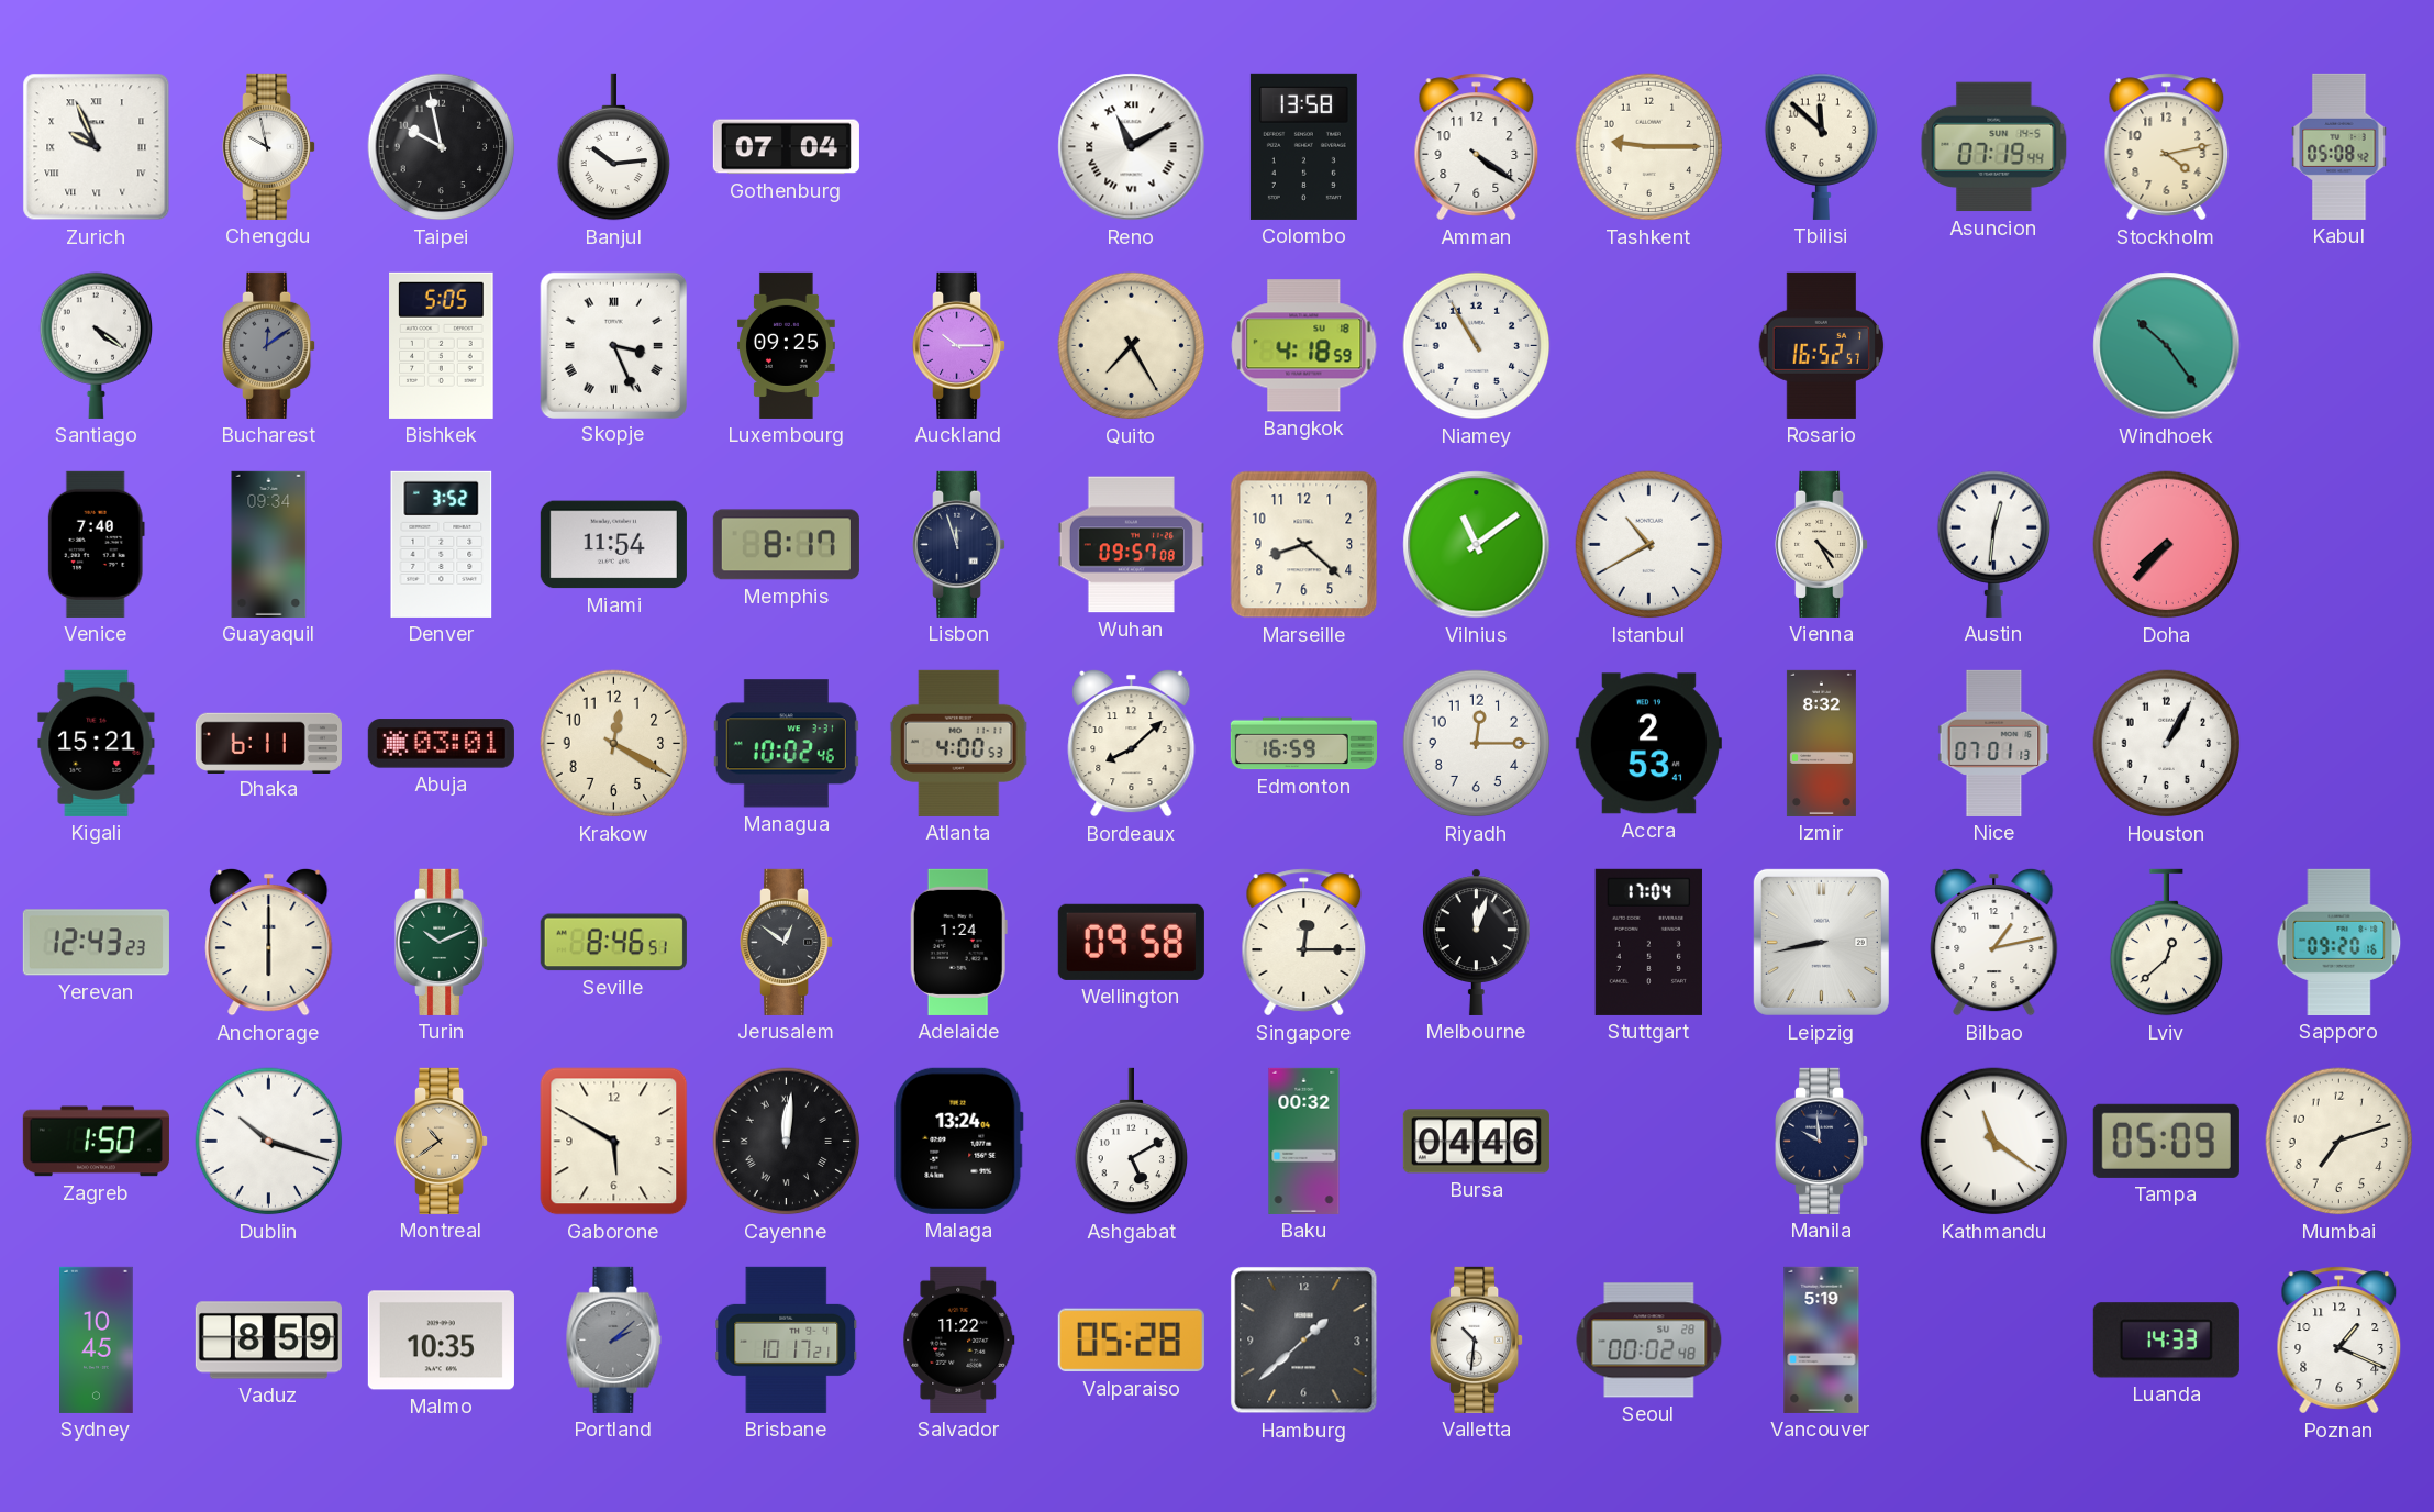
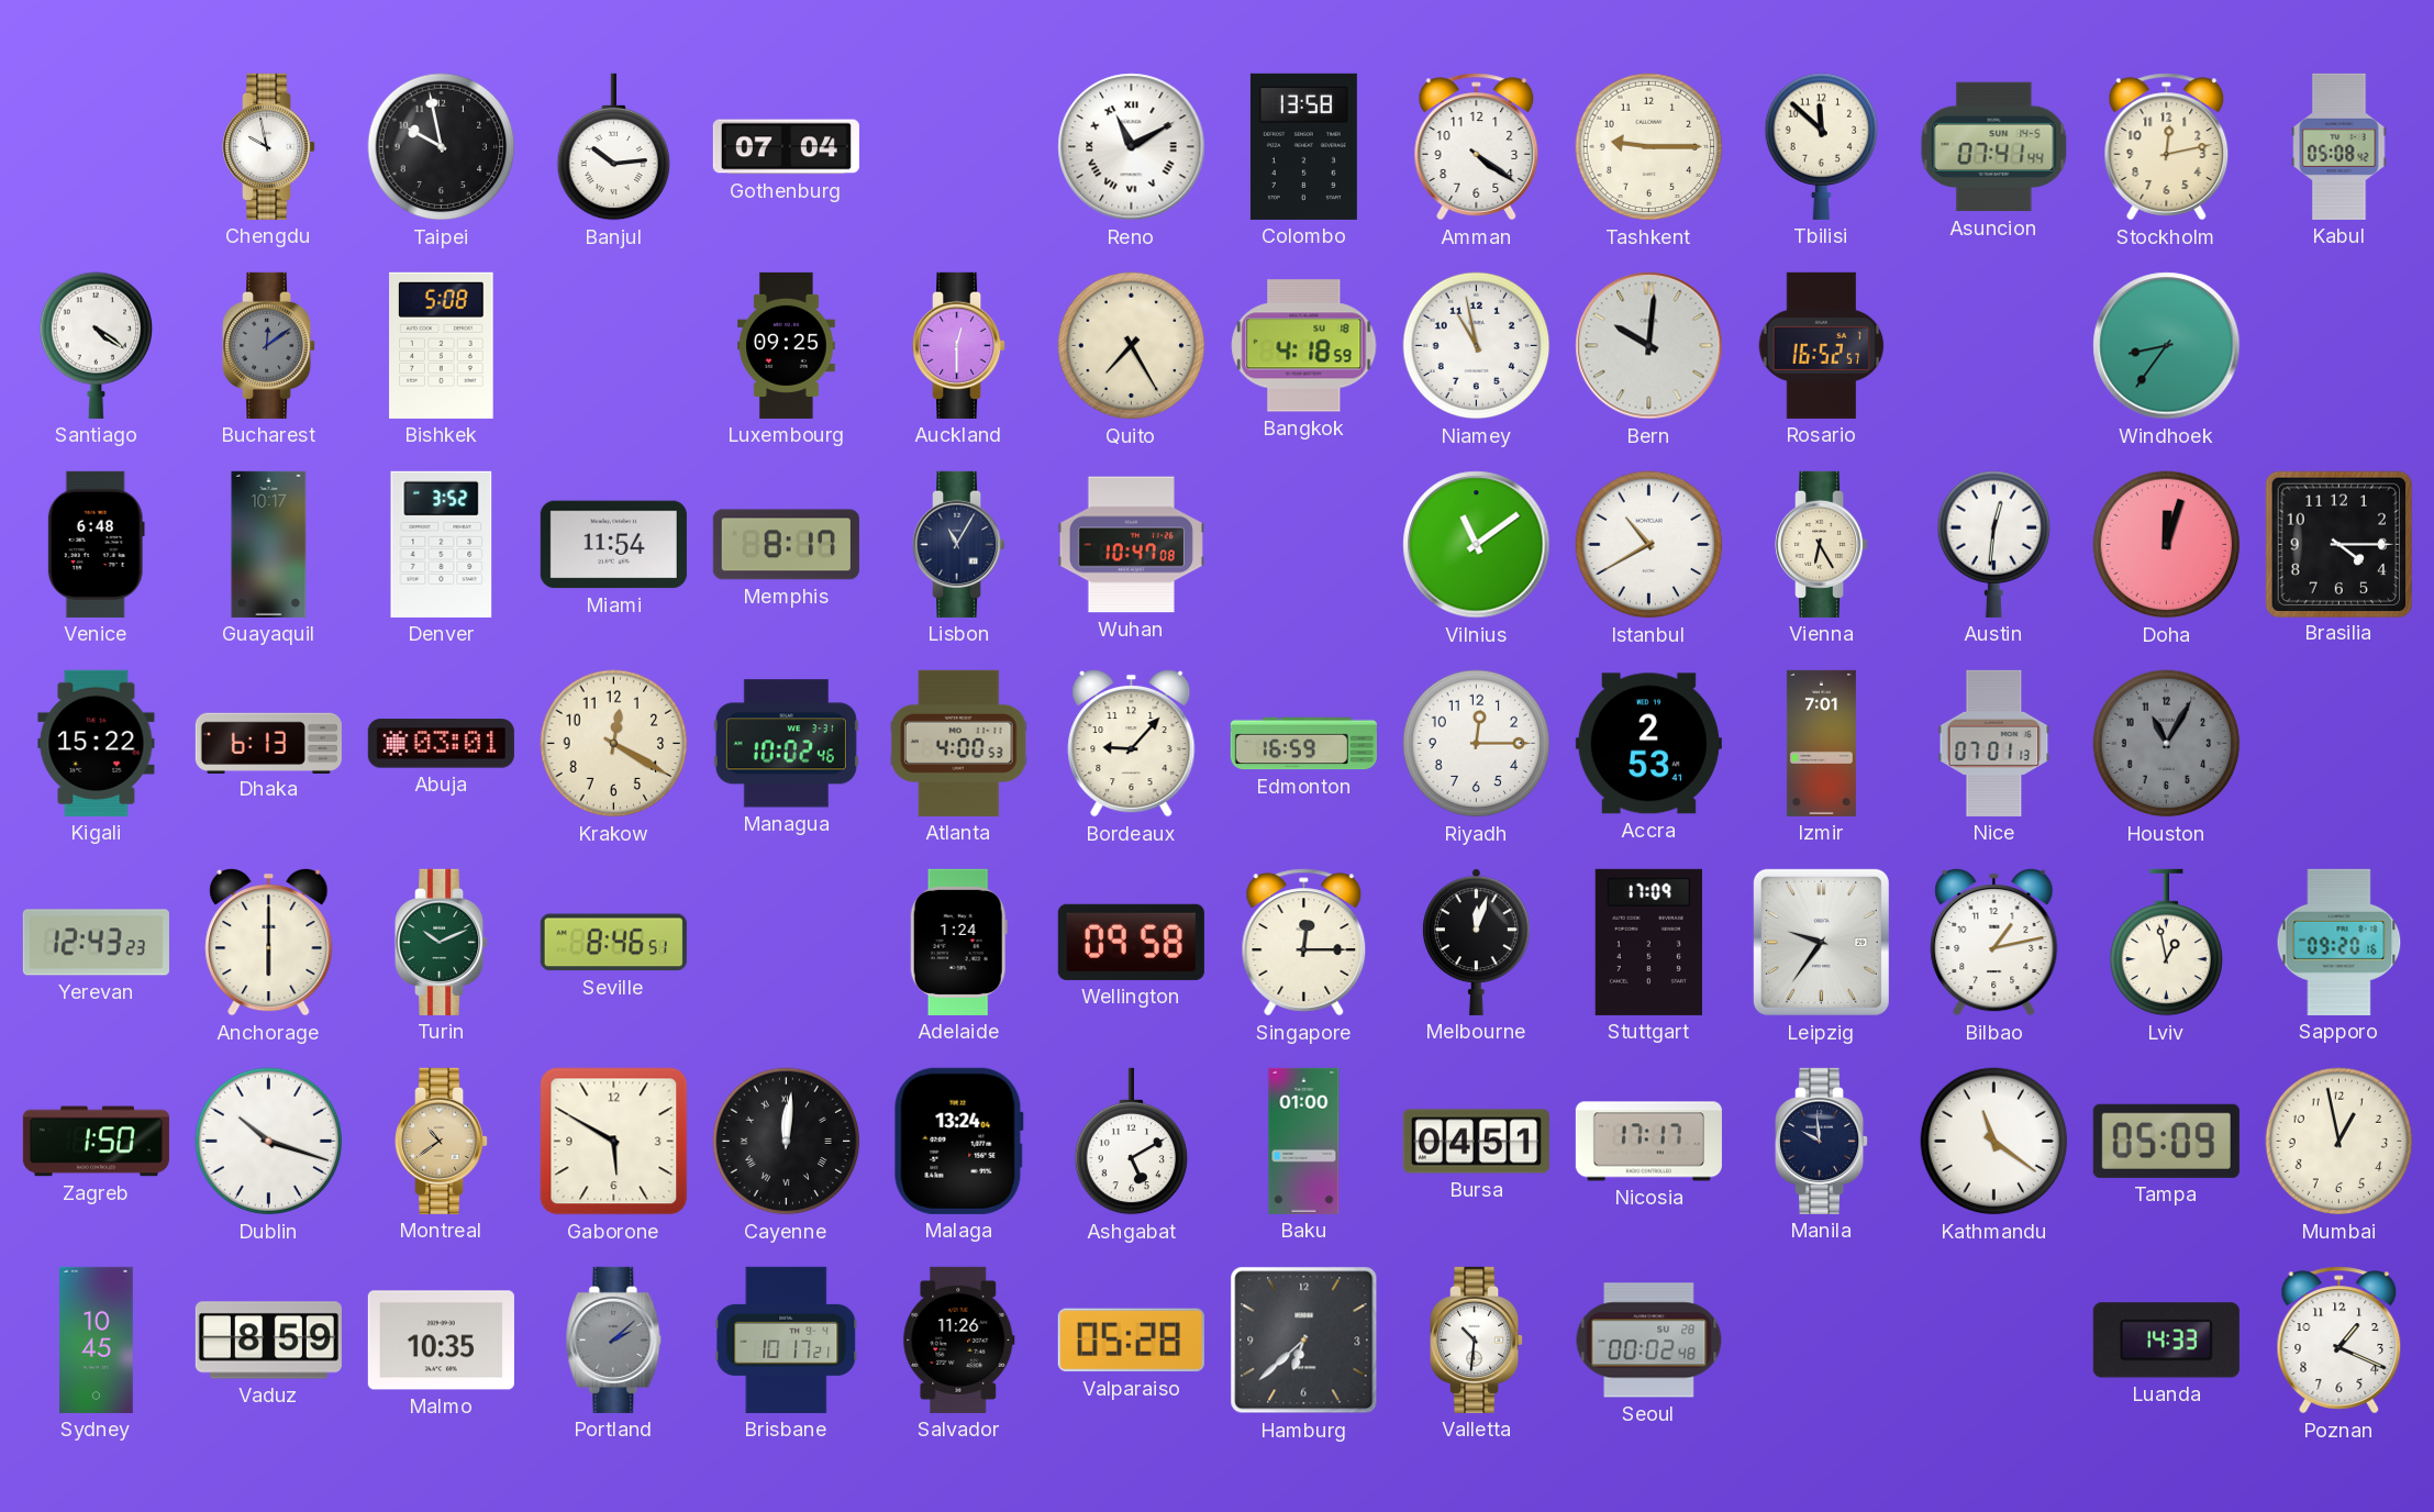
Zurich: 9:56 -> none (97, 147)
Asuncion: 07:19 -> 07:41 (1994, 147)
Stockholm: 4:13 -> 12:13 (2167, 147)
Bishkek: 5:05 -> 5:08 (442, 345)
Skopje: 3:26 -> none (613, 345)
Auckland: 10:15 -> 12:30 (960, 345)
Niamey: 10:55 -> 10:58 (1477, 346)
Bern: none -> 10:01 (1649, 346)
Windhoek: 10:24 -> 8:36 (2167, 346)
Venice: 7:40 -> 6:48 (96, 544)
Guayaquil: 09:34 -> 10:17 (269, 544)
Lisbon: 11:57 -> 11:05 (960, 544)
Wuhan: 09:57 -> 10:47 (1131, 545)
Marseille: 8:22 -> none (1304, 545)
Vienna: 4:25 -> 6:25 (1823, 544)
Doha: 7:37 -> 12:03 (2167, 545)
Brasilia: none -> 4:15 (2338, 544)
Kigali: 15:21 -> 15:22 (97, 743)
Dhaka: 6:11 -> 6:13 (268, 743)
Bordeaux: 8:08 -> 9:07 (1132, 743)
Izmir: 8:32 -> 7:01 (1821, 743)
Houston: 1:05 -> 11:05 (2167, 744)
Houston dial: white -> grey (2167, 744)
Jerusalem: 12:51 -> none (788, 942)
Stuttgart: 17:04 -> 17:09 (1648, 942)
Leipzig: 8:43 -> 9:36 (1821, 942)
Lviv: 12:38 -> 12:58 (2166, 943)
Baku: 00:32 -> 01:00 (1304, 1141)
Bursa: 04:46 -> 04:51 (1476, 1142)
Nicosia: none -> 17:17 (1648, 1142)
Mumbai: 7:12 -> 12:58 (2339, 1142)
Salvador: 11:22 -> 11:26 (959, 1339)
Hamburg: 1:38 -> 6:38 (1304, 1341)
Vancouver: 5:19 -> none (1822, 1339)
